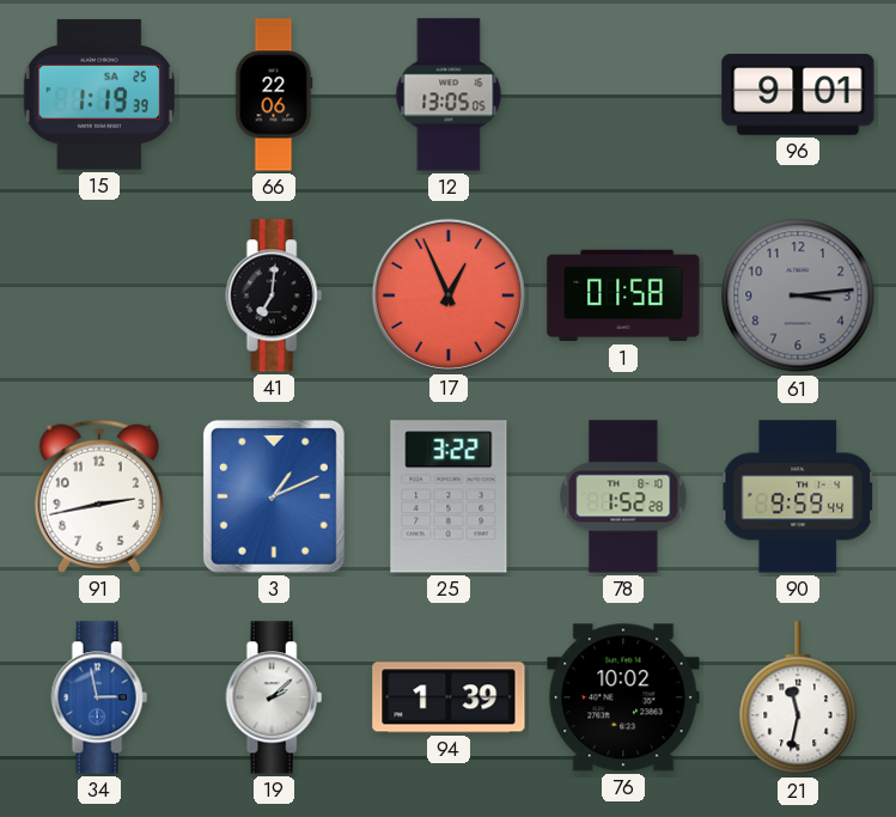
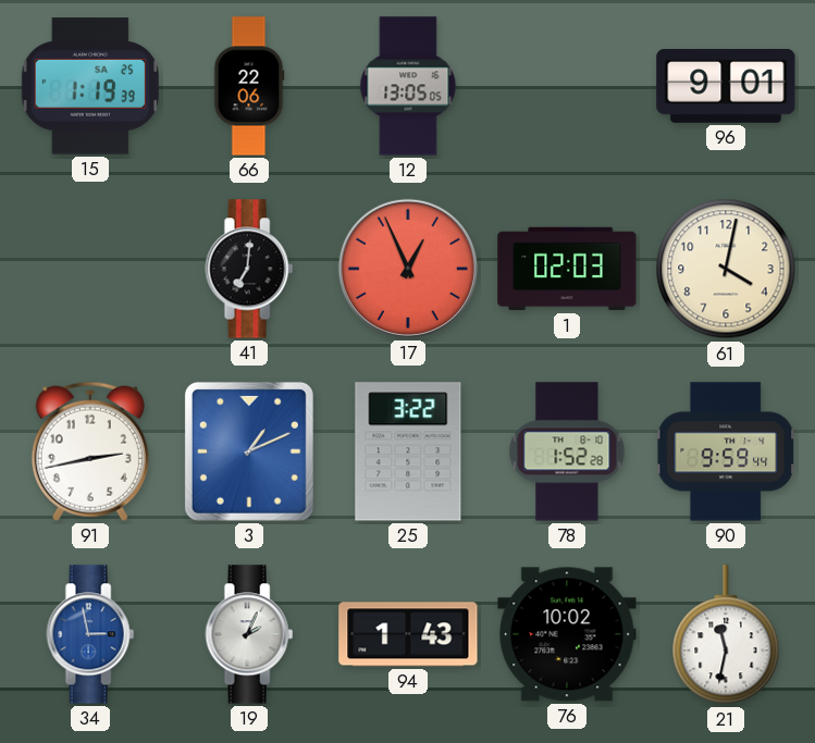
1: 01:58 -> 02:03 (567, 269)
61: 3:14 -> 4:02 (726, 269)
61 dial: grey -> cream (726, 269)
19: 2:08 -> 2:04 (249, 634)
94: 1:39 -> 1:43 (408, 634)
